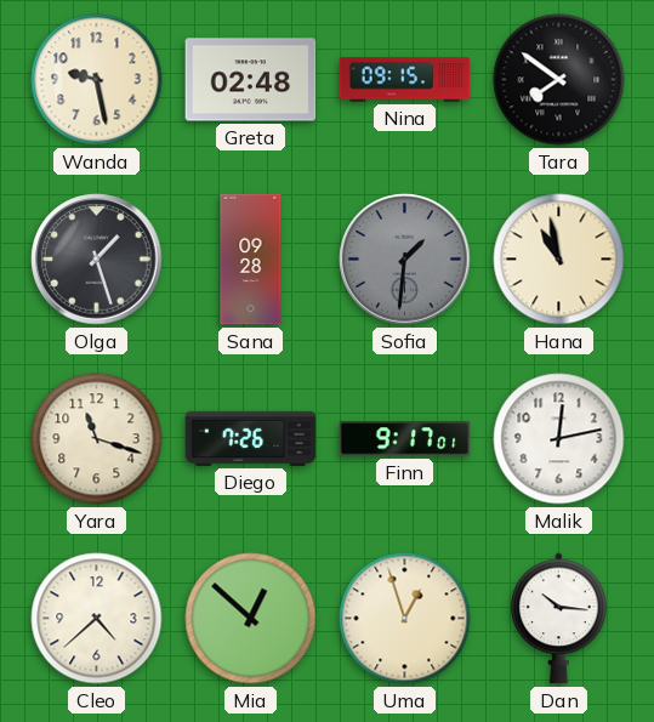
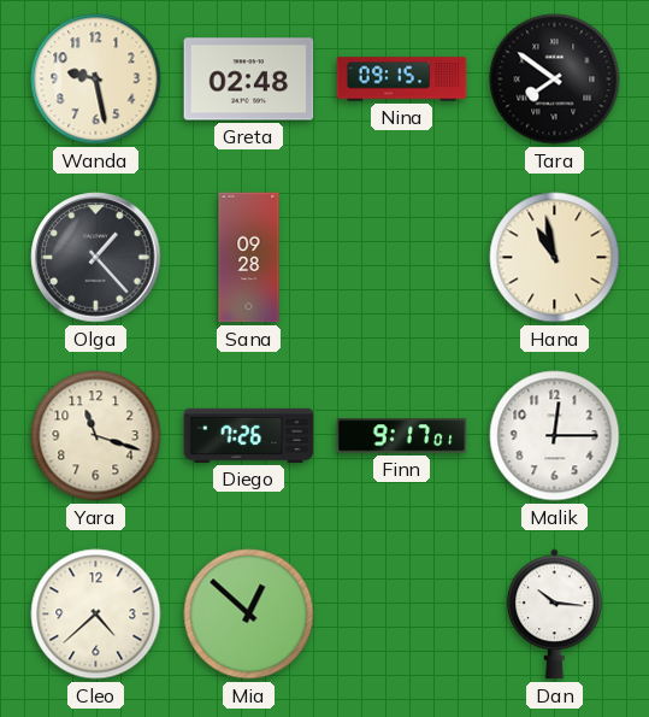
Olga: 1:27 -> 1:23 (96, 258)
Sofia: 1:31 -> none (405, 260)
Malik: 12:13 -> 12:15 (555, 436)
Uma: 12:57 -> none (405, 619)
